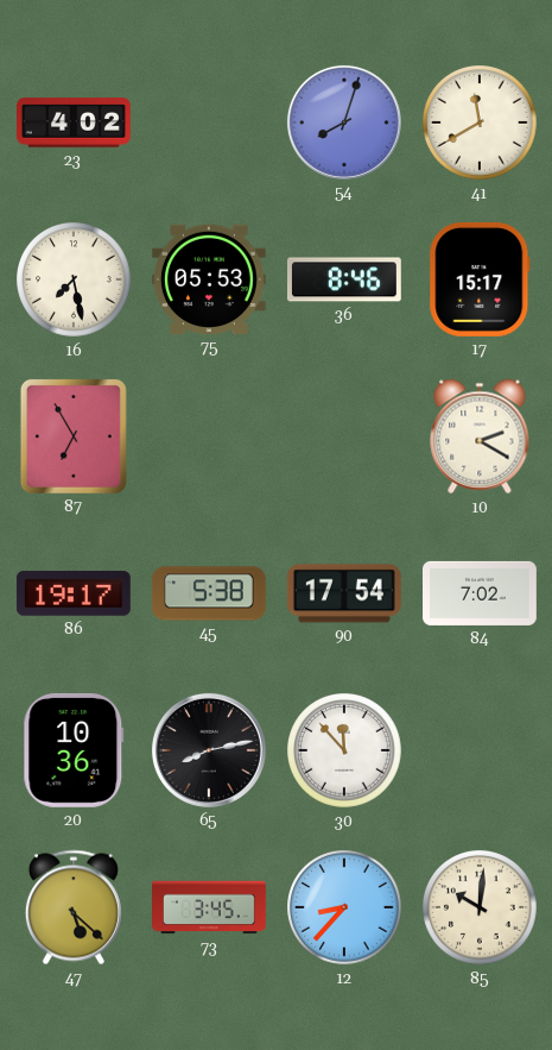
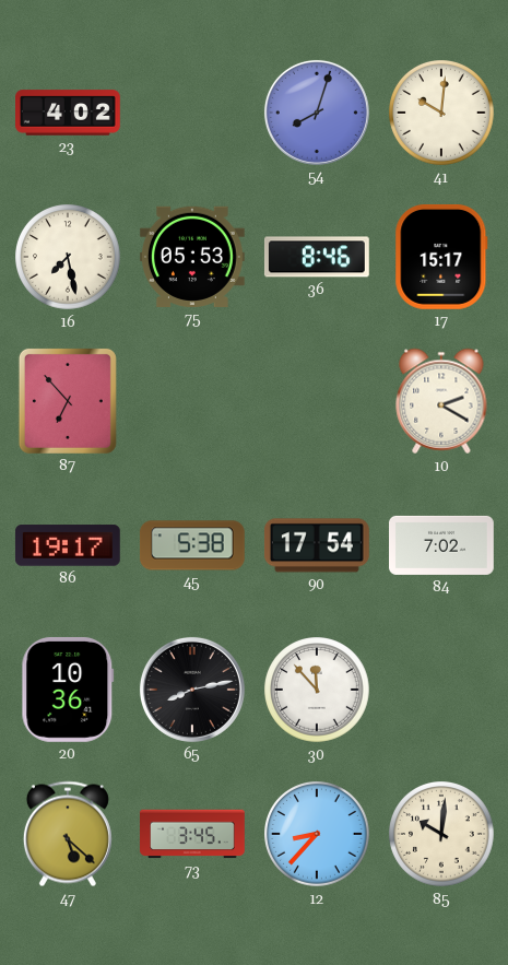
41: 11:40 -> 10:01 (442, 114)
87: 6:55 -> 6:53 (68, 401)
